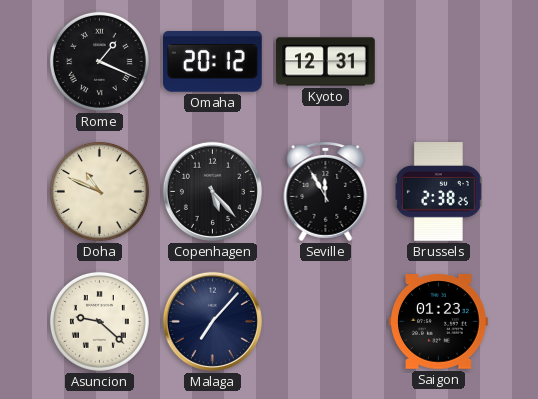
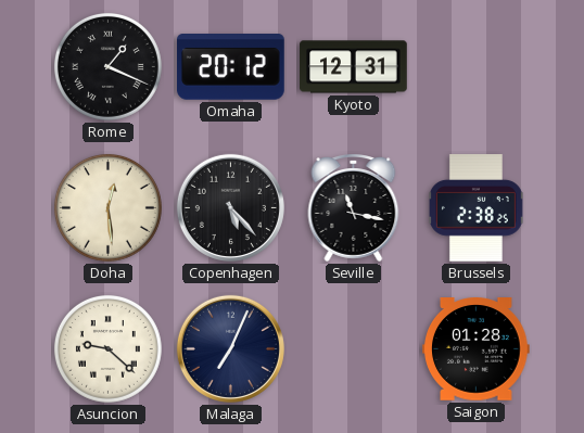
Doha: 10:49 -> 12:29 (107, 207)
Seville: 11:55 -> 11:17 (354, 207)
Malaga: 7:07 -> 7:04 (230, 348)
Saigon: 01:23 -> 01:28 (477, 349)
